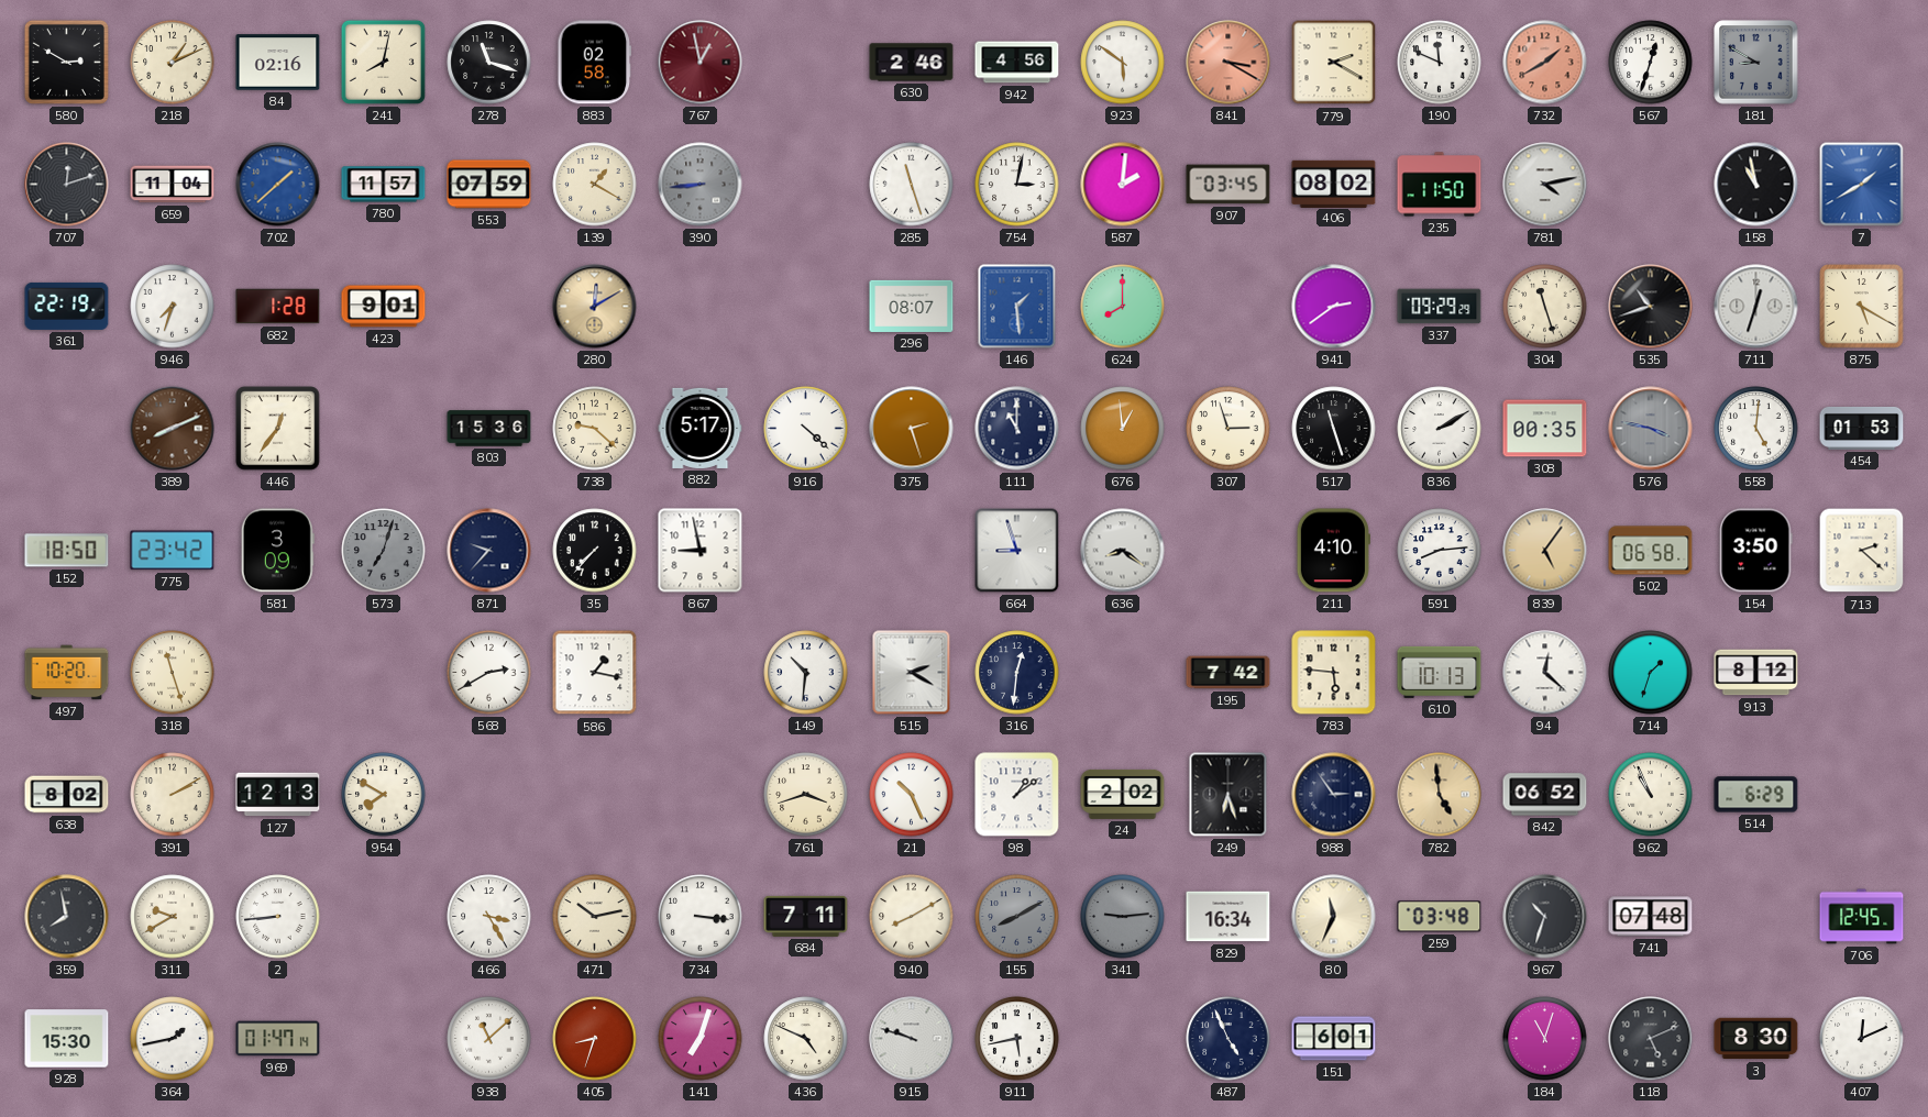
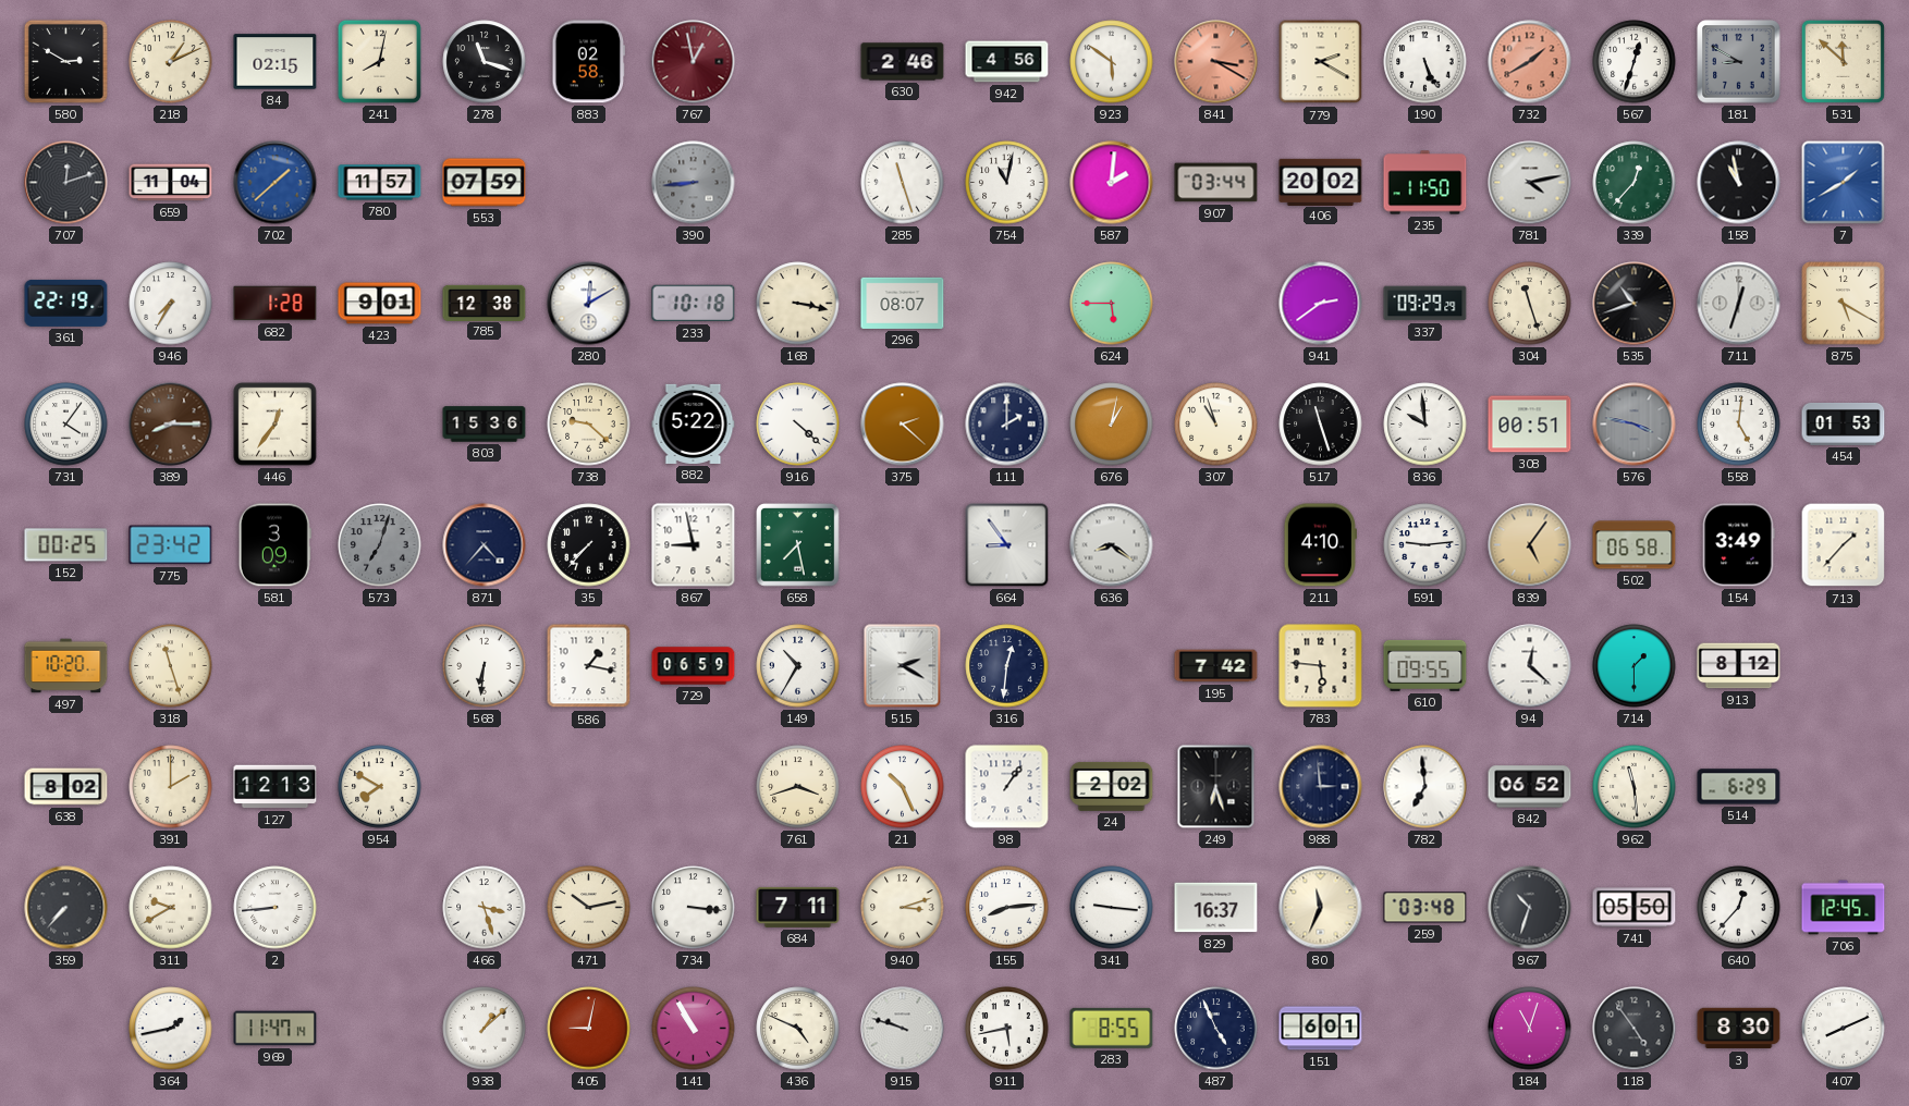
84: 02:16 -> 02:15 (276, 62)
190: 11:49 -> 5:26 (1425, 62)
531: none -> 11:52 (1843, 61)
139: 1:20 -> none (595, 185)
754: 3:02 -> 11:02 (1007, 183)
907: 03:45 -> 03:44 (1216, 183)
406: 08:02 -> 20:02 (1321, 182)
339: none -> 12:37 (1635, 183)
946: 7:33 -> 7:35 (171, 304)
785: none -> 12:38 (485, 303)
280 dial: champagne -> white (589, 304)
233: none -> 10:18 (694, 304)
168: none -> 3:17 (798, 304)
146: 1:29 -> none (1017, 307)
624: 8:00 -> 5:45 (1112, 304)
731: none -> 4:06 (66, 425)
389: 8:11 -> 8:15 (171, 425)
882: 5:17 -> 5:22 (694, 423)
375: 2:27 -> 2:22 (903, 425)
111: 11:00 -> 2:00 (1007, 425)
676: 12:59 -> 1:02 (1112, 425)
307: 2:57 -> 10:57 (1216, 425)
836: 2:10 -> 9:59 (1425, 425)
308: 00:35 -> 00:51 (1530, 425)
152: 18:50 -> 00:25 (66, 545)
871: 9:37 -> 4:37 (485, 545)
658: none -> 7:28 (798, 545)
664: 8:57 -> 8:54 (1007, 545)
591: 8:14 -> 9:14 (1425, 545)
154: 3:50 -> 3:49 (1739, 545)
713: 2:22 -> 1:37 (1844, 545)
568: 2:40 -> 6:31 (485, 666)
729: none -> 06:59 (694, 666)
149: 10:31 -> 10:35 (798, 666)
610: 10:13 -> 09:55 (1425, 665)
714: 1:33 -> 1:30 (1635, 666)
391: 2:10 -> 2:00 (171, 787)
98: 1:09 -> 1:06 (1007, 787)
988: 2:54 -> 2:59 (1321, 787)
782: 4:59 -> 6:59 (1425, 787)
782 dial: champagne -> white (1425, 787)
962: 10:56 -> 11:29 (1635, 787)
359: 7:58 -> 7:37 (66, 908)
466: 3:25 -> 3:27 (485, 908)
940: 8:10 -> 3:12 (903, 908)
155: 8:10 -> 8:14 (1007, 908)
155 dial: grey -> white (1007, 908)
341: 9:14 -> 9:16 (1112, 908)
341 dial: grey -> white (1112, 908)
829: 16:34 -> 16:37 (1216, 908)
741: 07:48 -> 05:50 (1635, 908)
640: none -> 12:37 (1739, 908)
928: 15:30 -> none (67, 1039)
969: 01:47 -> 11:47 (276, 1029)
938: 11:08 -> 1:08 (485, 1029)
405: 8:33 -> 9:02 (589, 1029)
141: 7:03 -> 10:55 (694, 1029)
283: none -> 8:55 (1112, 1028)
118: 5:11 -> 4:54 (1635, 1029)
407: 12:11 -> 8:11 (1844, 1029)
